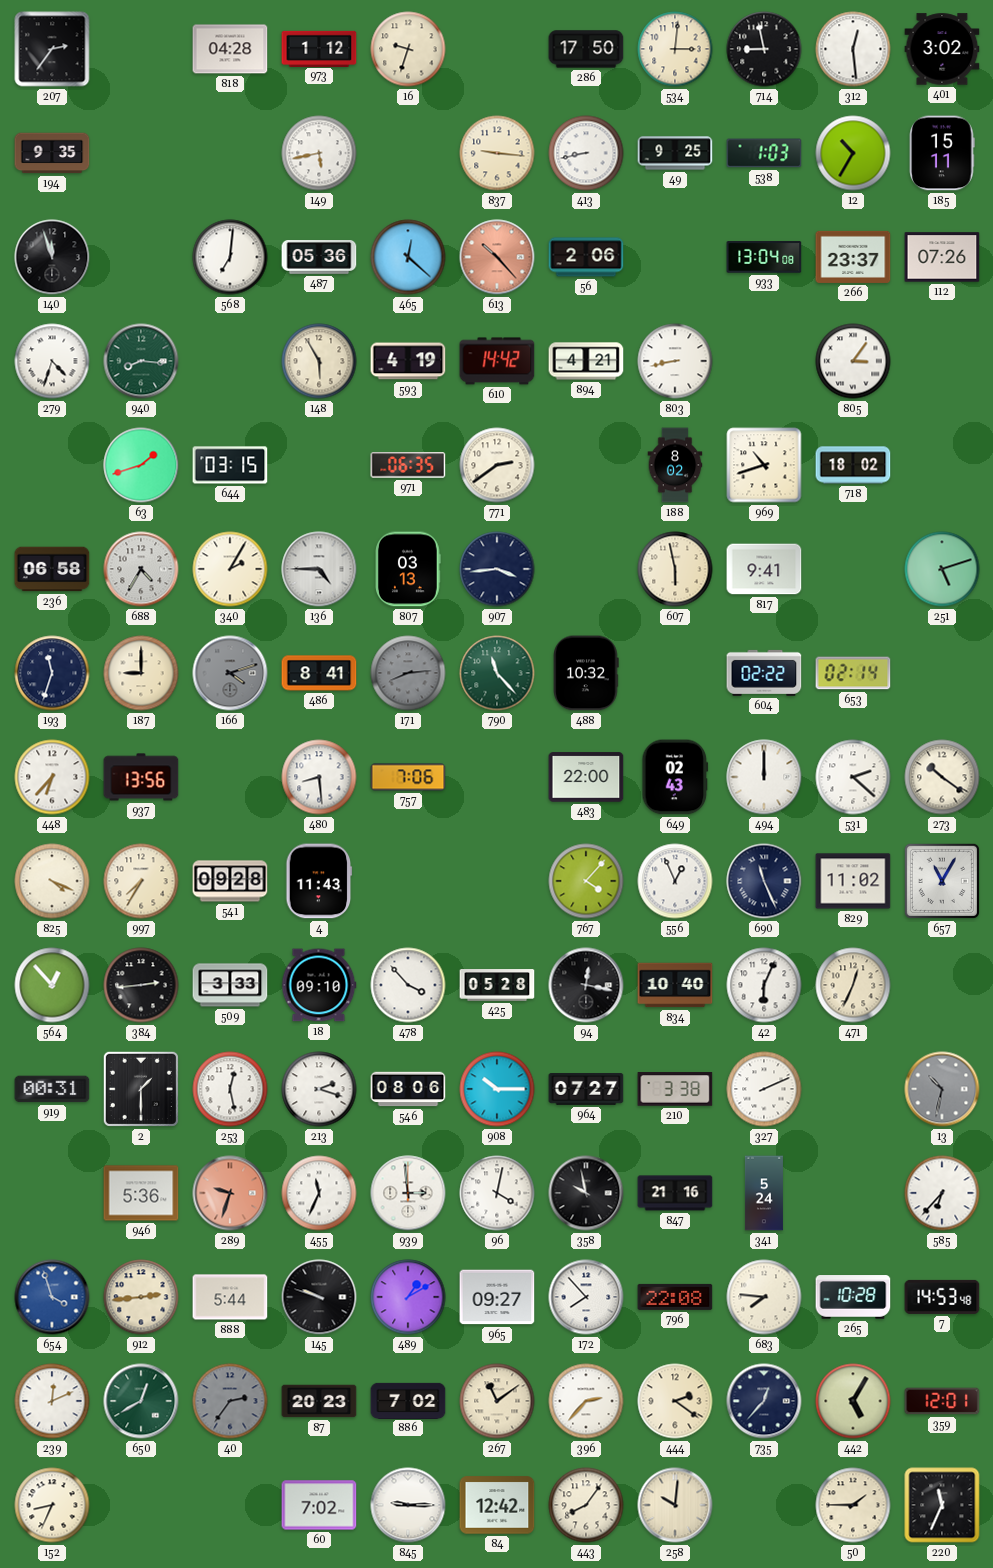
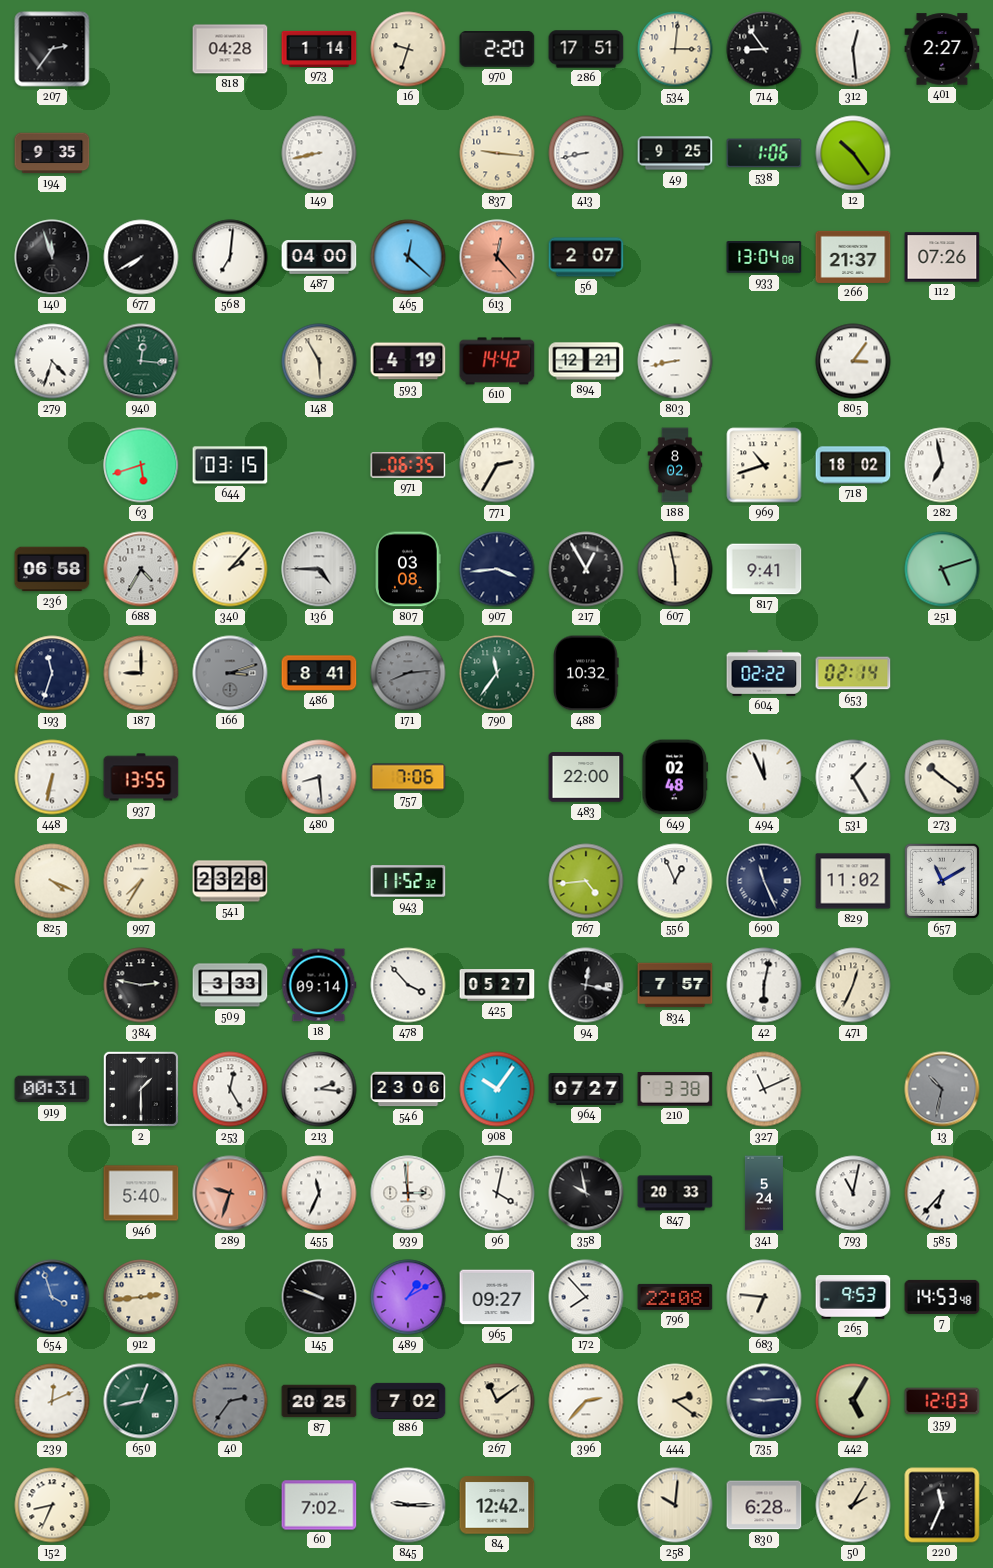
973: 1:12 -> 1:14 (319, 48)
970: none -> 2:20 (497, 50)
286: 17:50 -> 17:51 (586, 49)
714: 8:58 -> 8:54 (764, 49)
401: 3:02 -> 2:27 (942, 49)
149: 5:43 -> 8:43 (319, 153)
538: 1:03 -> 1:06 (764, 153)
12: 10:35 -> 10:24 (853, 153)
185: 15:11 -> none (942, 153)
677: none -> 7:40 (141, 257)
487: 05:36 -> 04:00 (319, 258)
613: 10:23 -> 12:23 (497, 257)
56: 2:06 -> 2:07 (586, 257)
266: 23:37 -> 21:37 (853, 257)
940: 8:16 -> 12:16 (141, 361)
894: 4:21 -> 12:21 (586, 361)
63: 1:42 -> 5:42 (141, 465)
771: 2:39 -> 2:35 (497, 465)
282: none -> 6:58 (942, 465)
340: 2:05 -> 2:07 (230, 569)
807: 03:13 -> 03:08 (409, 569)
217: none -> 12:55 (586, 569)
166: 4:12 -> 3:12 (230, 673)
790: 11:23 -> 11:36 (497, 673)
448: 6:37 -> 6:32 (52, 777)
937: 13:56 -> 13:55 (141, 777)
649: 02:43 -> 02:48 (675, 777)
494: 12:00 -> 11:56 (764, 777)
531: 2:22 -> 1:25 (853, 777)
541: 09:28 -> 23:28 (230, 881)
4: 11:43 -> none (319, 881)
943: none -> 11:52 (408, 881)
767: 4:07 -> 4:44 (586, 881)
657: 11:05 -> 11:10 (942, 881)
564: 12:53 -> none (52, 985)
384: 2:44 -> 2:47 (141, 985)
18: 09:10 -> 09:14 (319, 985)
425: 05:28 -> 05:27 (497, 985)
834: 10:40 -> 7:57 (675, 985)
42: 6:04 -> 6:02 (764, 985)
253: 12:28 -> 12:25 (230, 1089)
213: 2:18 -> 2:16 (319, 1089)
546: 08:06 -> 23:06 (408, 1089)
908: 10:15 -> 10:06 (497, 1089)
327: 2:11 -> 11:11 (764, 1089)
946: 5:36 -> 5:40 (141, 1193)
847: 21:16 -> 20:33 (675, 1193)
793: none -> 11:02 (853, 1193)
888: 5:44 -> none (230, 1297)
683: 7:46 -> 6:46 (764, 1297)
265: 10:28 -> 9:53 (853, 1297)
650: 12:40 -> 12:43 (141, 1401)
87: 20:23 -> 20:25 (319, 1401)
735: 12:37 -> 9:14 (764, 1401)
359: 12:01 -> 12:03 (942, 1401)
443: 8:06 -> none (586, 1505)
830: none -> 6:28 (764, 1505)
50: 1:45 -> 2:05 (853, 1505)
